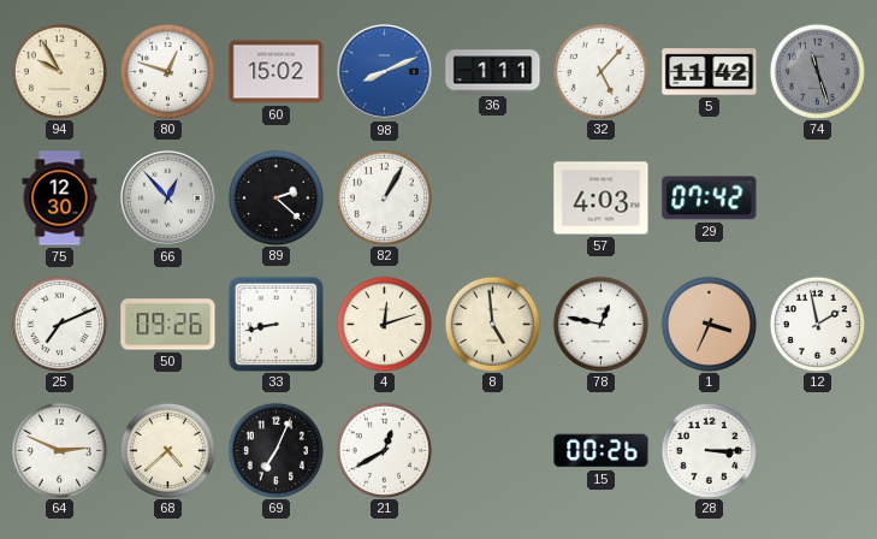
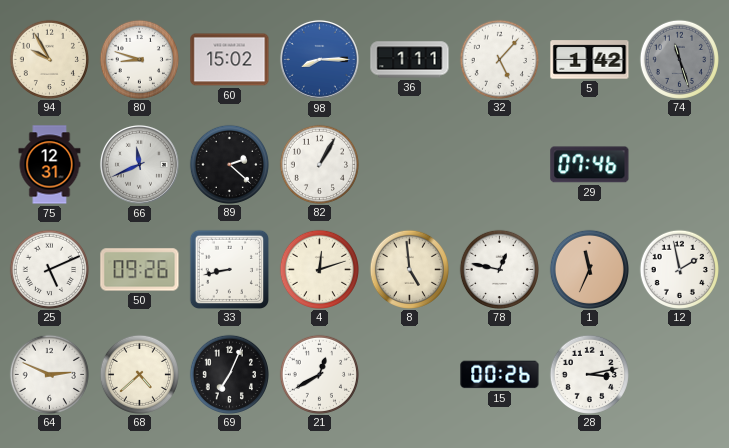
80: 12:48 -> 8:48 (139, 59)
98: 8:11 -> 8:15 (319, 59)
5: 11:42 -> 1:42 (590, 60)
75: 12:30 -> 12:31 (50, 165)
66: 12:53 -> 11:41 (139, 164)
57: 4:03 -> none (602, 199)
29: 07:42 -> 07:46 (590, 165)
25: 7:11 -> 5:11 (49, 269)
1: 3:34 -> 11:34 (589, 269)
28: 3:15 -> 3:13 (589, 374)
